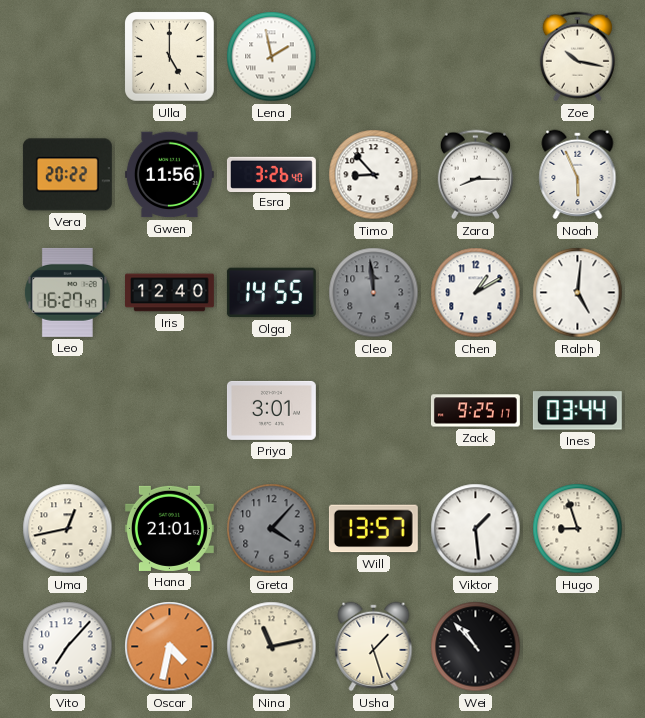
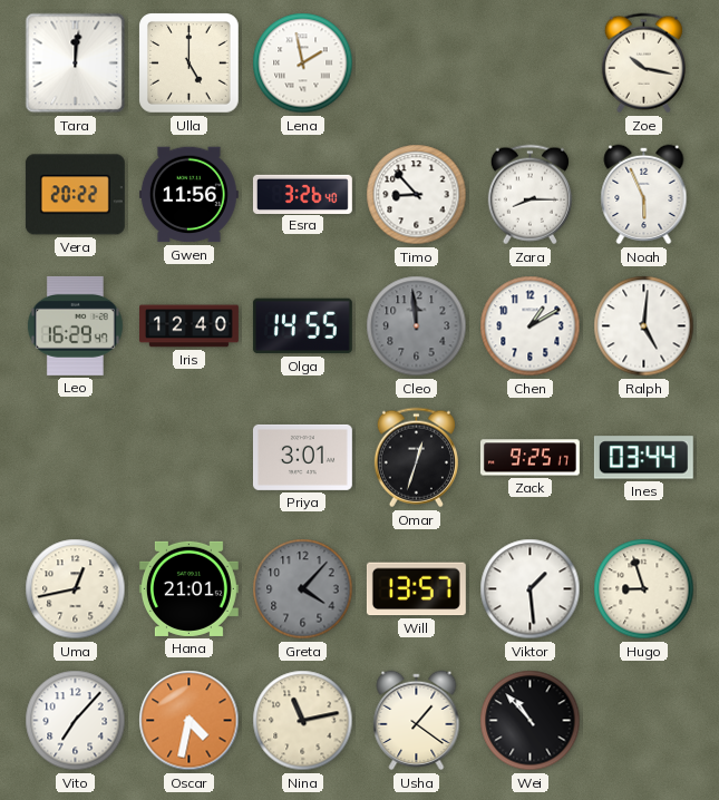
Tara: none -> 12:01 (76, 64)
Leo: 16:27 -> 16:29 (75, 325)
Omar: none -> 12:33 (416, 458)
Usha: 1:27 -> 1:21 (417, 721)
